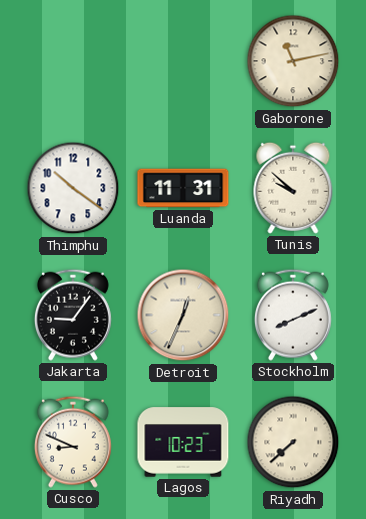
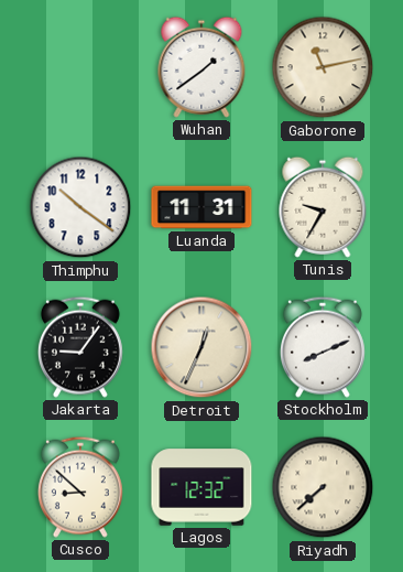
Wuhan: none -> 1:39 (201, 67)
Tunis: 9:52 -> 9:35 (323, 207)
Cusco: 8:49 -> 8:52 (80, 487)
Lagos: 10:23 -> 12:32 (201, 487)
